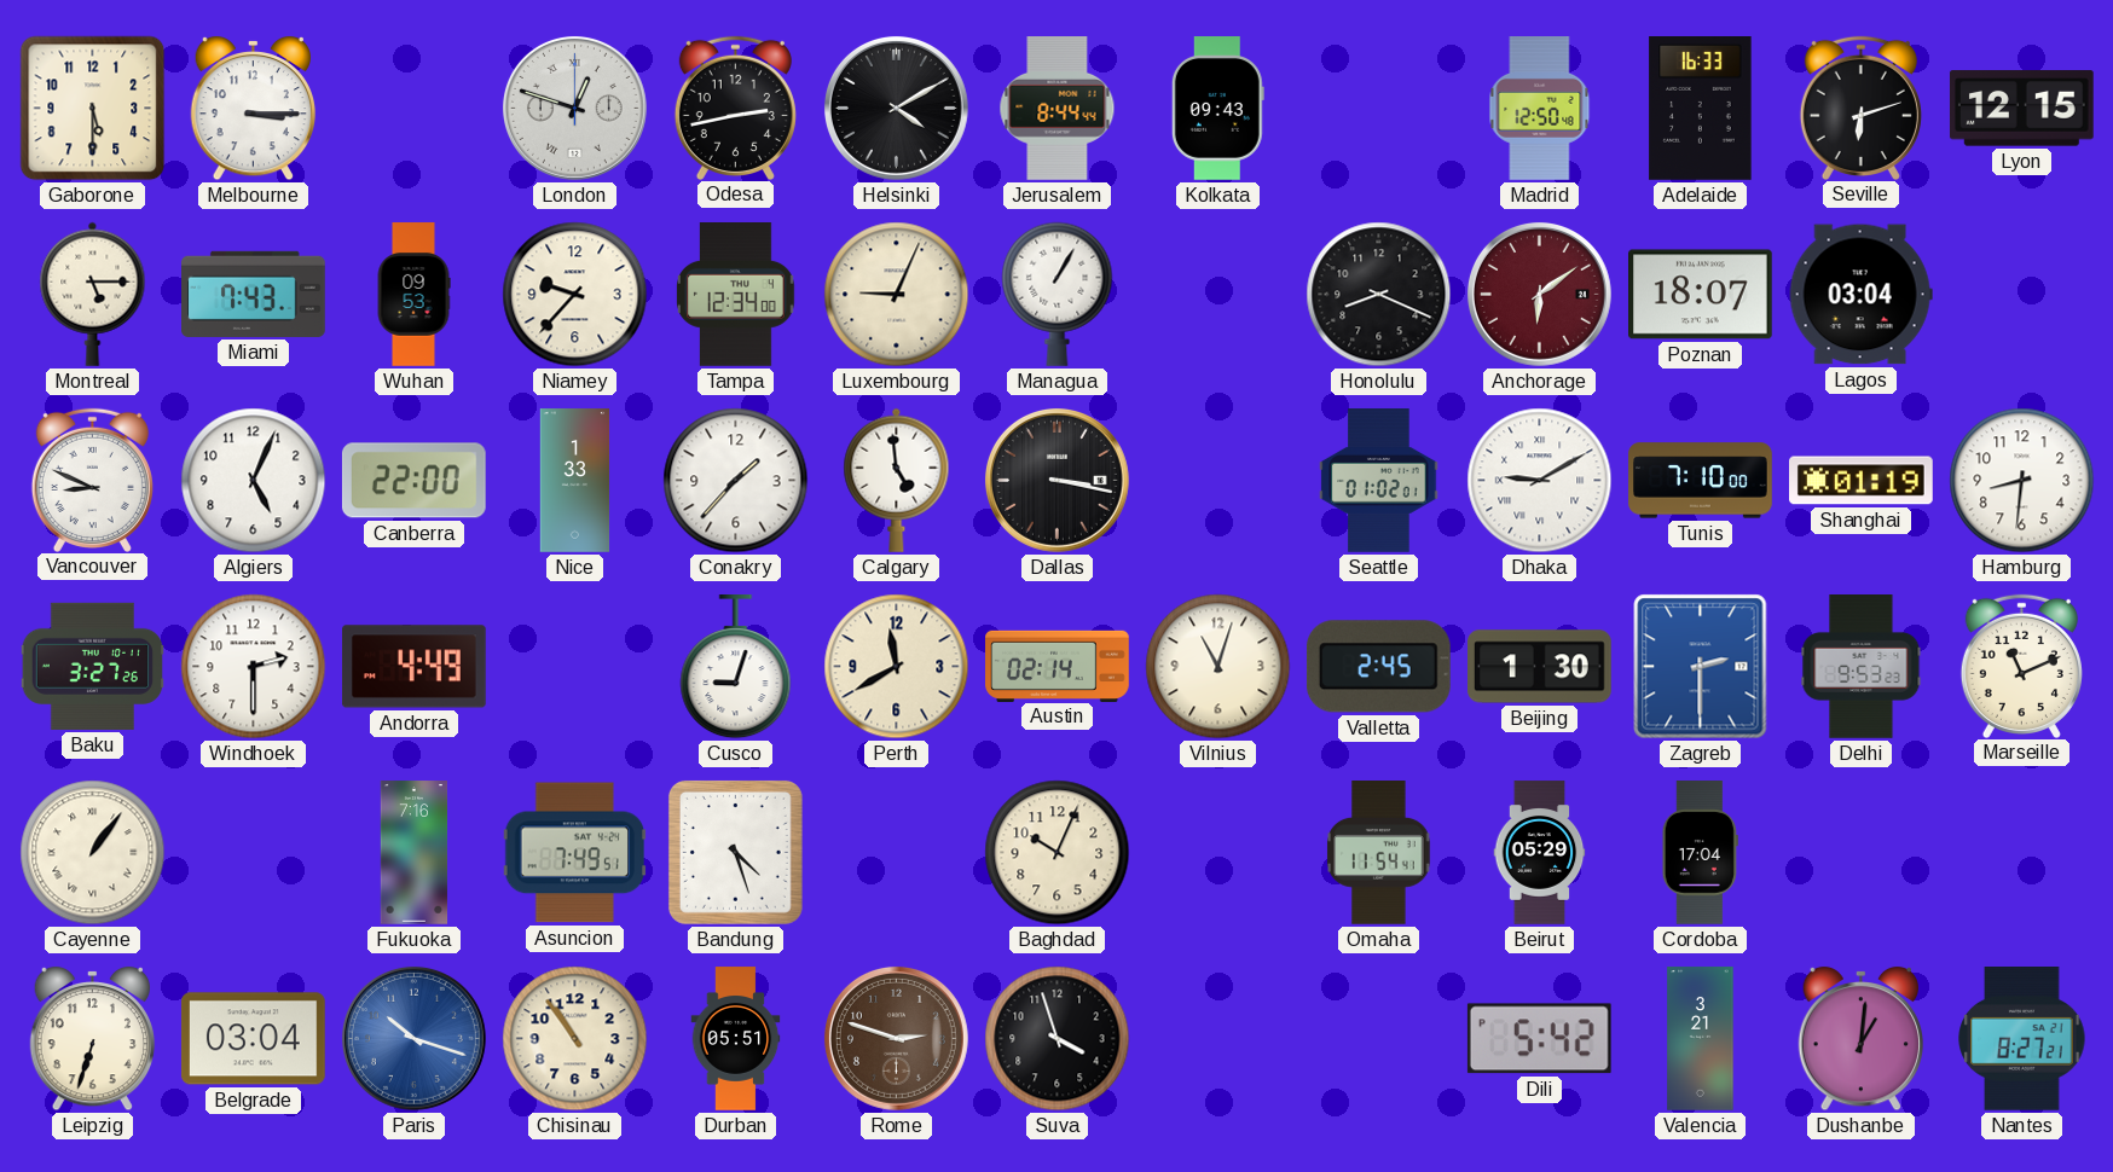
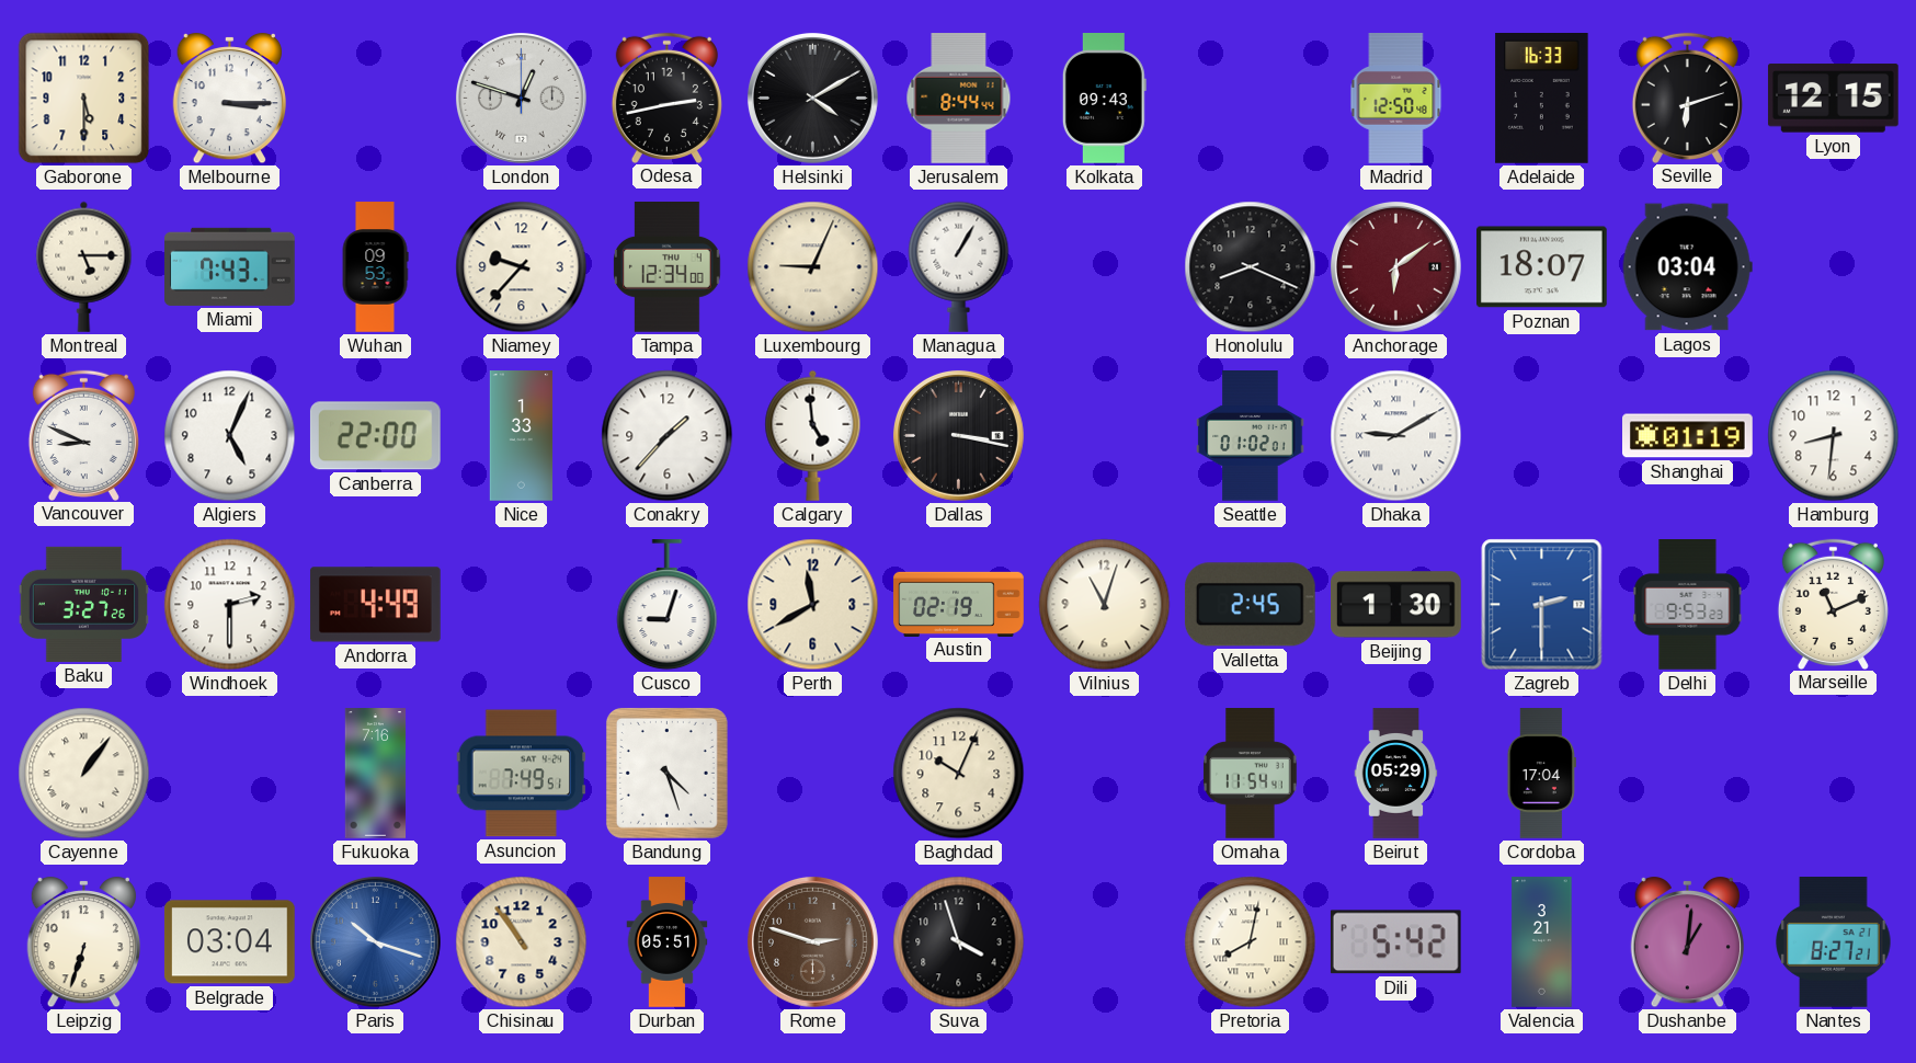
Tunis: 7:10 -> none (1701, 481)
Austin: 02:14 -> 02:19 (959, 604)
Pretoria: none -> 8:02 (1251, 942)
